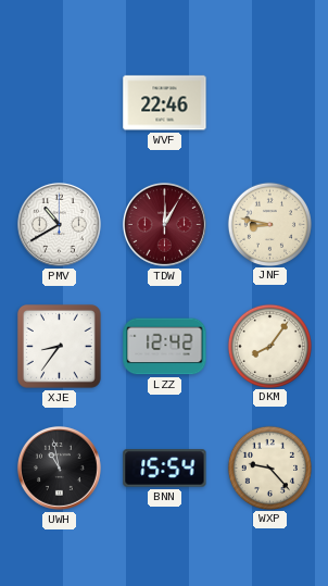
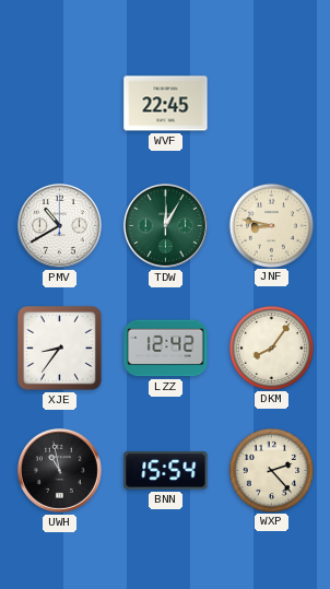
WVF: 22:46 -> 22:45 (166, 104)
TDW dial: burgundy -> green (165, 225)
WXP: 9:23 -> 2:23 (271, 470)
